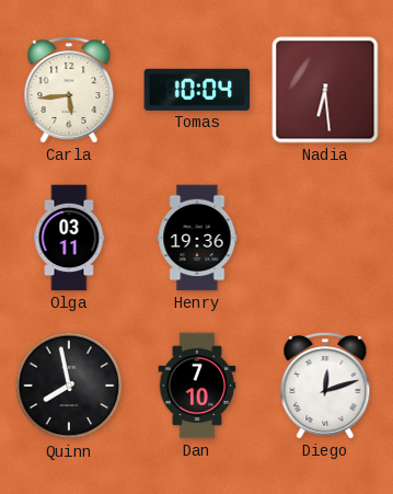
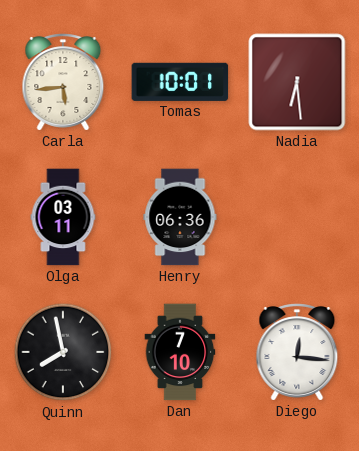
Tomas: 10:04 -> 10:01 (180, 82)
Henry: 19:36 -> 06:36 (180, 217)
Diego: 12:12 -> 12:16 (297, 352)
